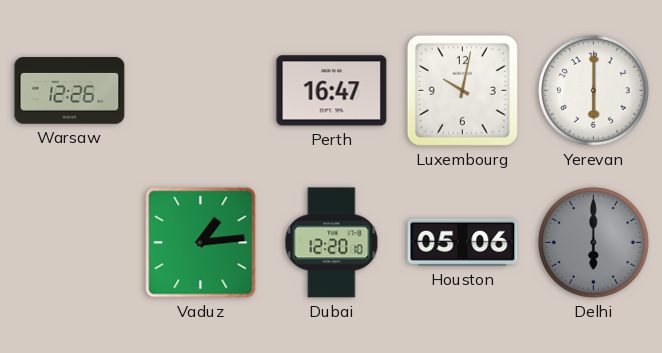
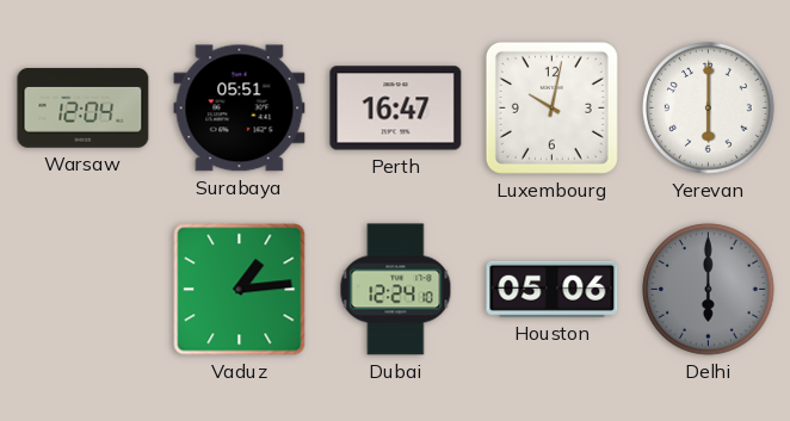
Warsaw: 12:26 -> 12:04 (84, 109)
Surabaya: none -> 05:51 (240, 109)
Dubai: 12:20 -> 12:24 (396, 290)
